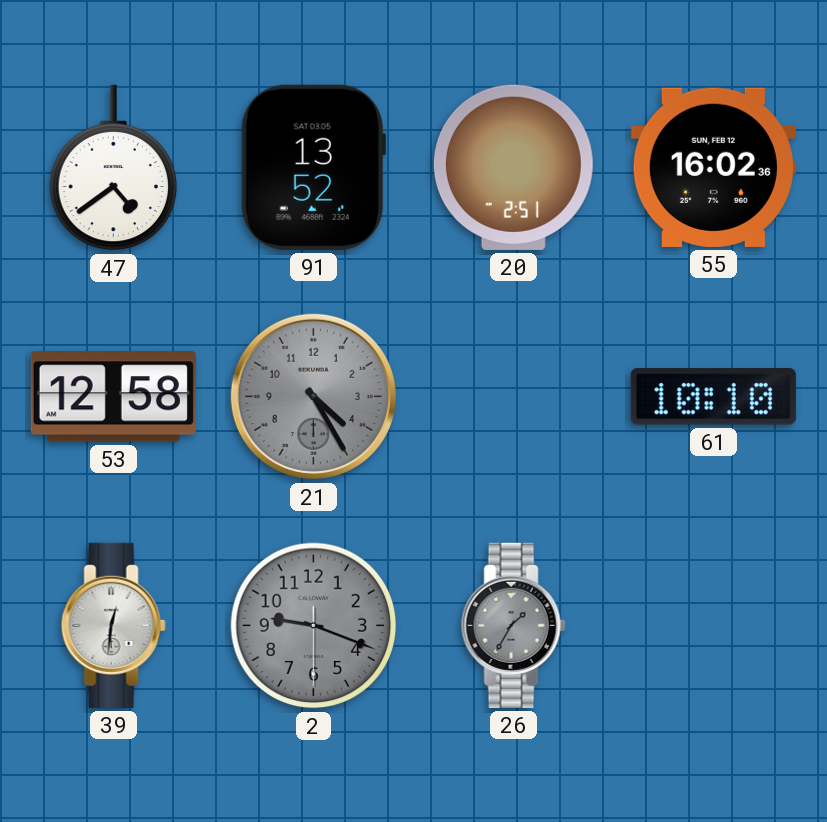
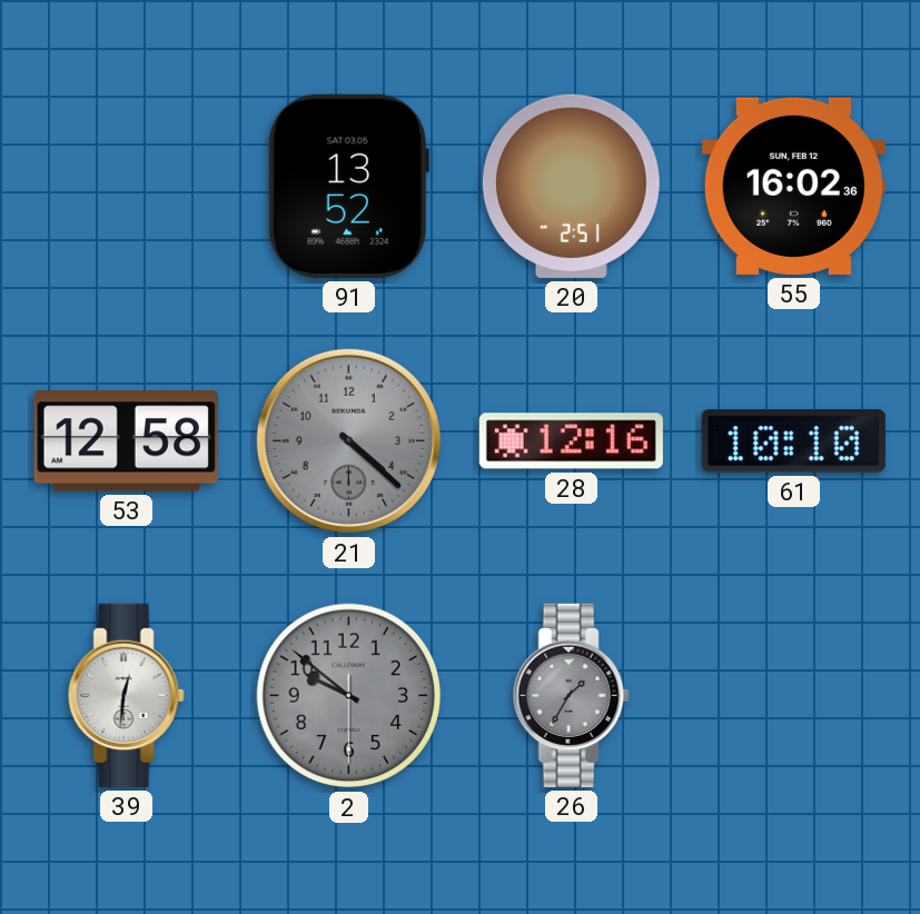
47: 4:39 -> none (113, 168)
21: 4:25 -> 4:22 (348, 440)
28: none -> 12:16 (571, 441)
2: 9:18 -> 9:51 (349, 696)
